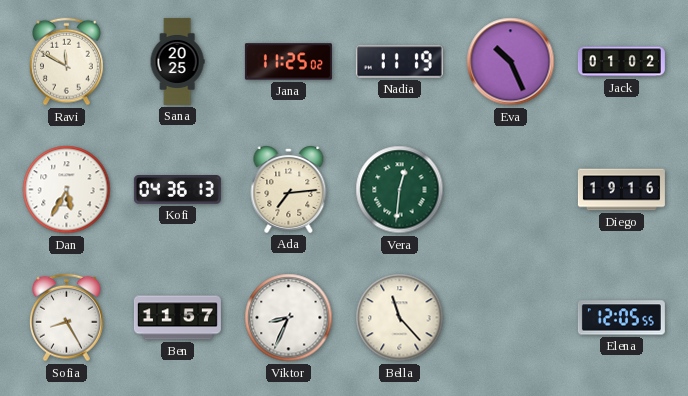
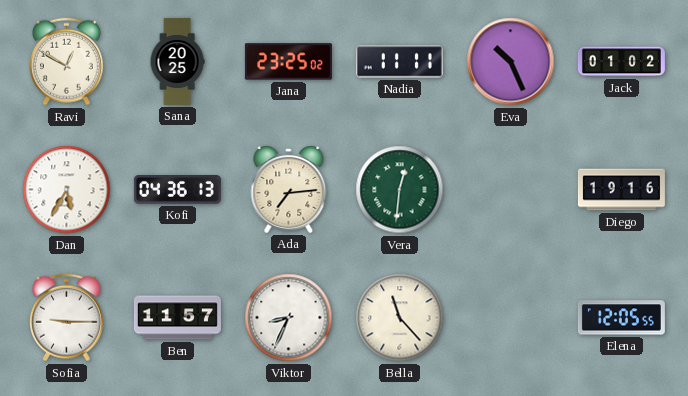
Ravi: 11:50 -> 12:50 (66, 62)
Jana: 11:25 -> 23:25 (288, 62)
Nadia: 11:19 -> 11:11 (399, 62)
Sofia: 8:25 -> 9:15 (66, 318)
